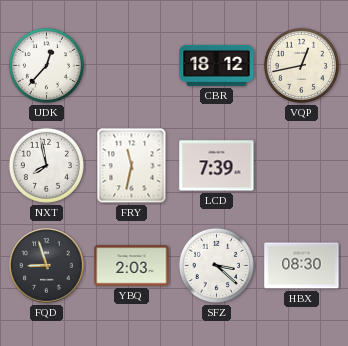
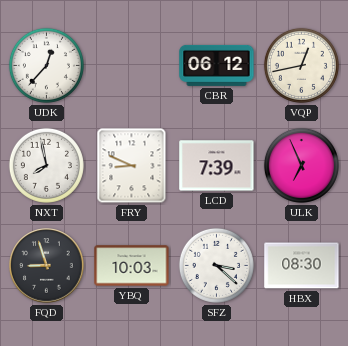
CBR: 18:12 -> 06:12 (217, 65)
FRY: 11:32 -> 8:49 (132, 166)
ULK: none -> 6:56 (301, 165)
YBQ: 2:03 -> 10:03 (132, 266)
